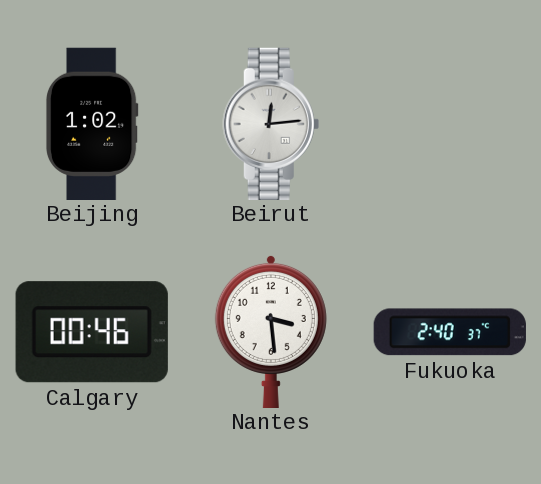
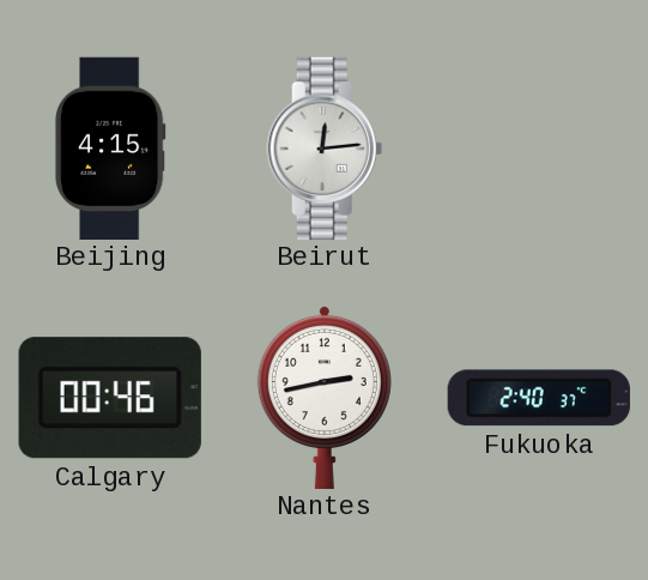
Beijing: 1:02 -> 4:15 (110, 147)
Nantes: 3:29 -> 2:43 (325, 397)
